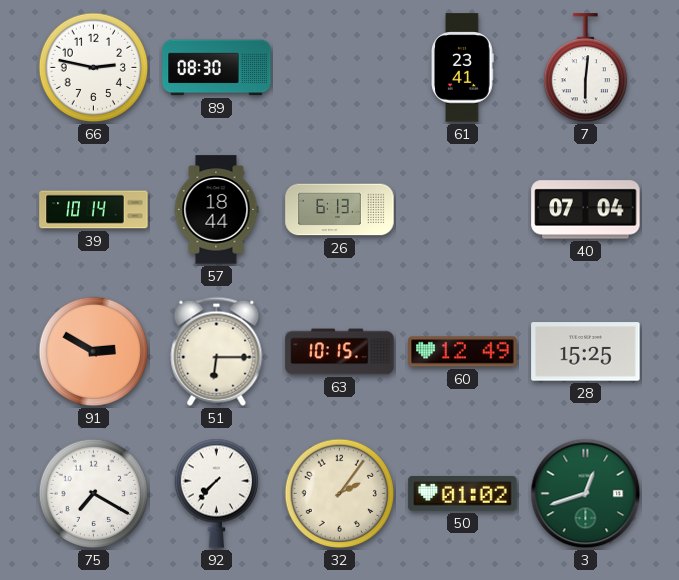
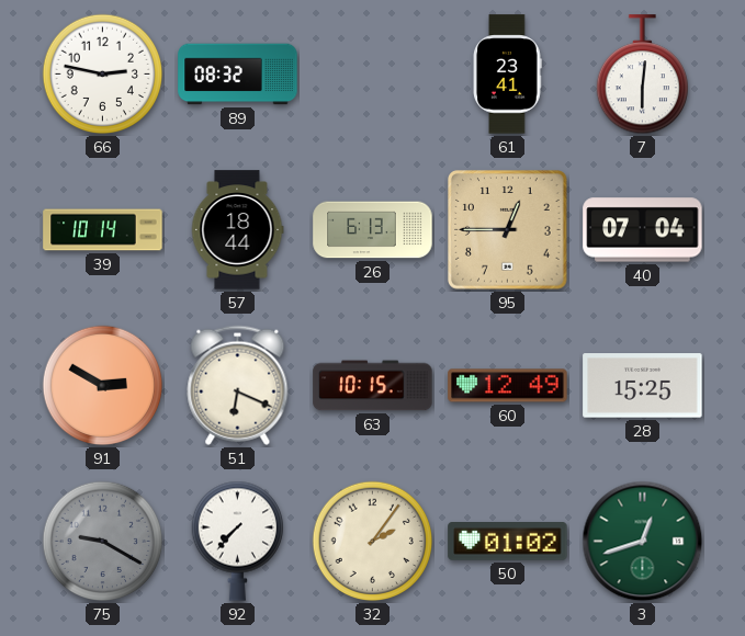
89: 08:30 -> 08:32 (238, 75)
95: none -> 12:45 (508, 230)
51: 6:15 -> 6:19 (238, 385)
75: 7:20 -> 9:20 (103, 542)
75 dial: white -> grey (103, 542)
